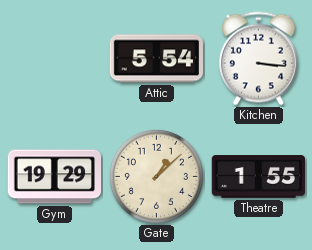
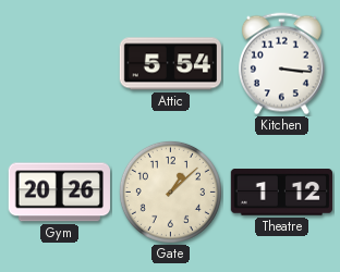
Gym: 19:29 -> 20:26 (59, 193)
Theatre: 1:55 -> 1:12 (281, 193)
